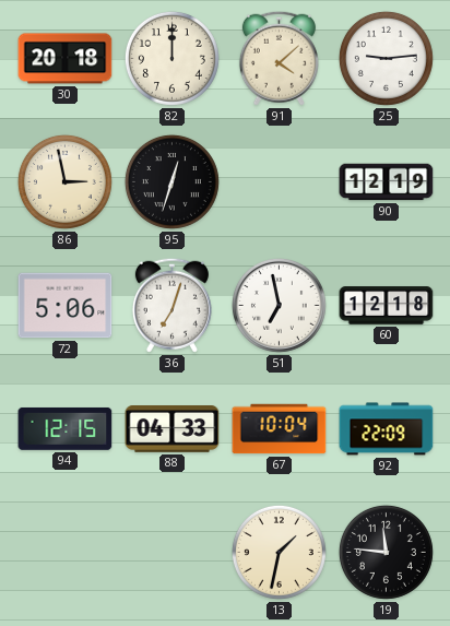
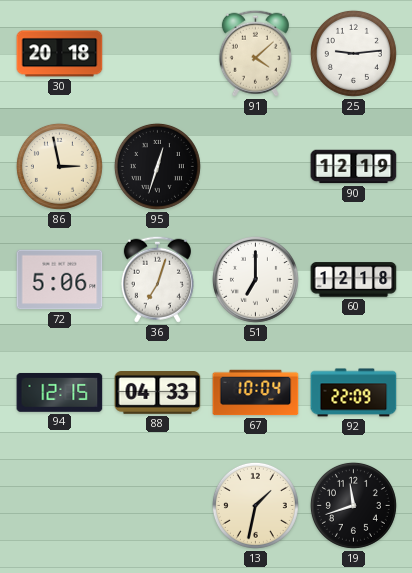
82: 12:00 -> none (171, 58)
51: 6:58 -> 7:00 (255, 279)
19: 11:46 -> 11:42 (353, 505)
